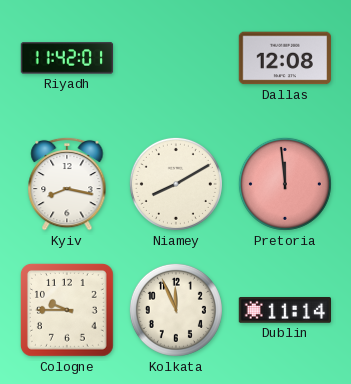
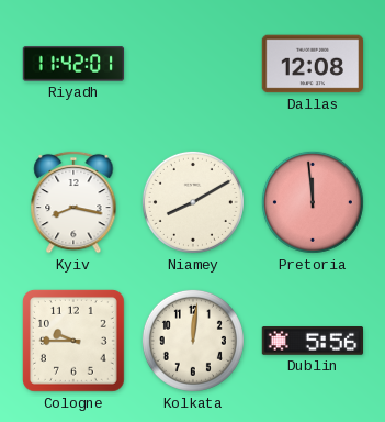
Kolkata: 11:56 -> 12:01 (193, 341)
Dublin: 11:14 -> 5:56 (313, 342)
